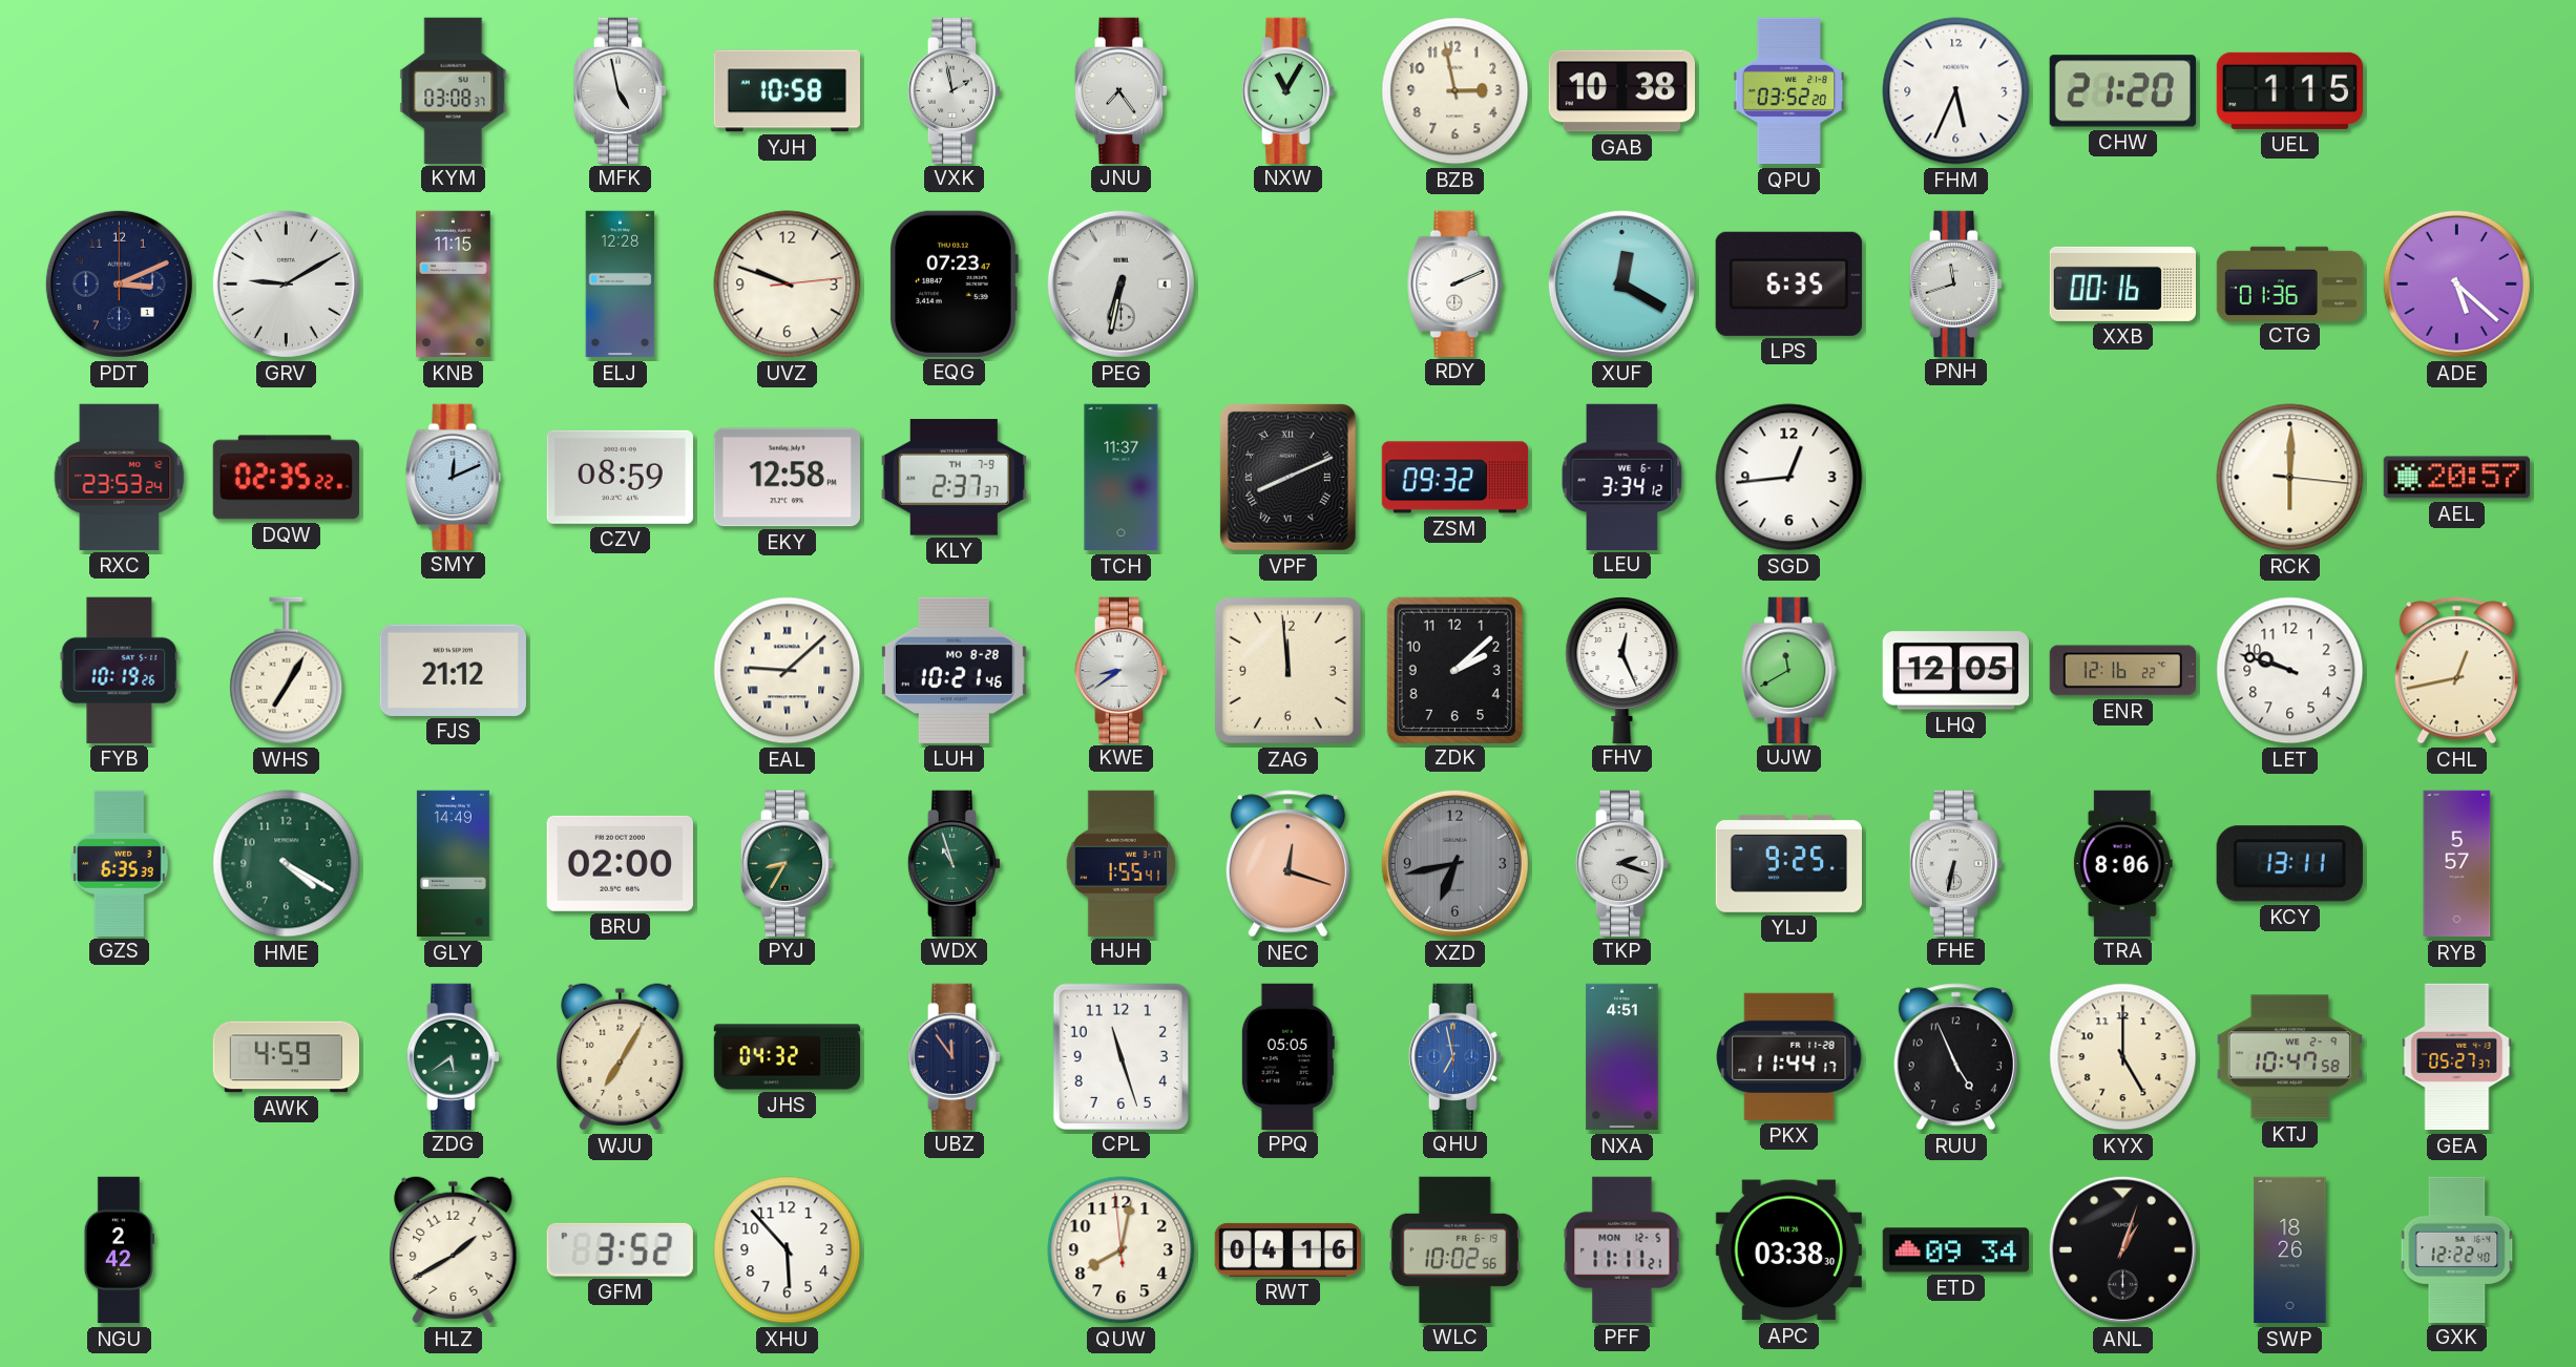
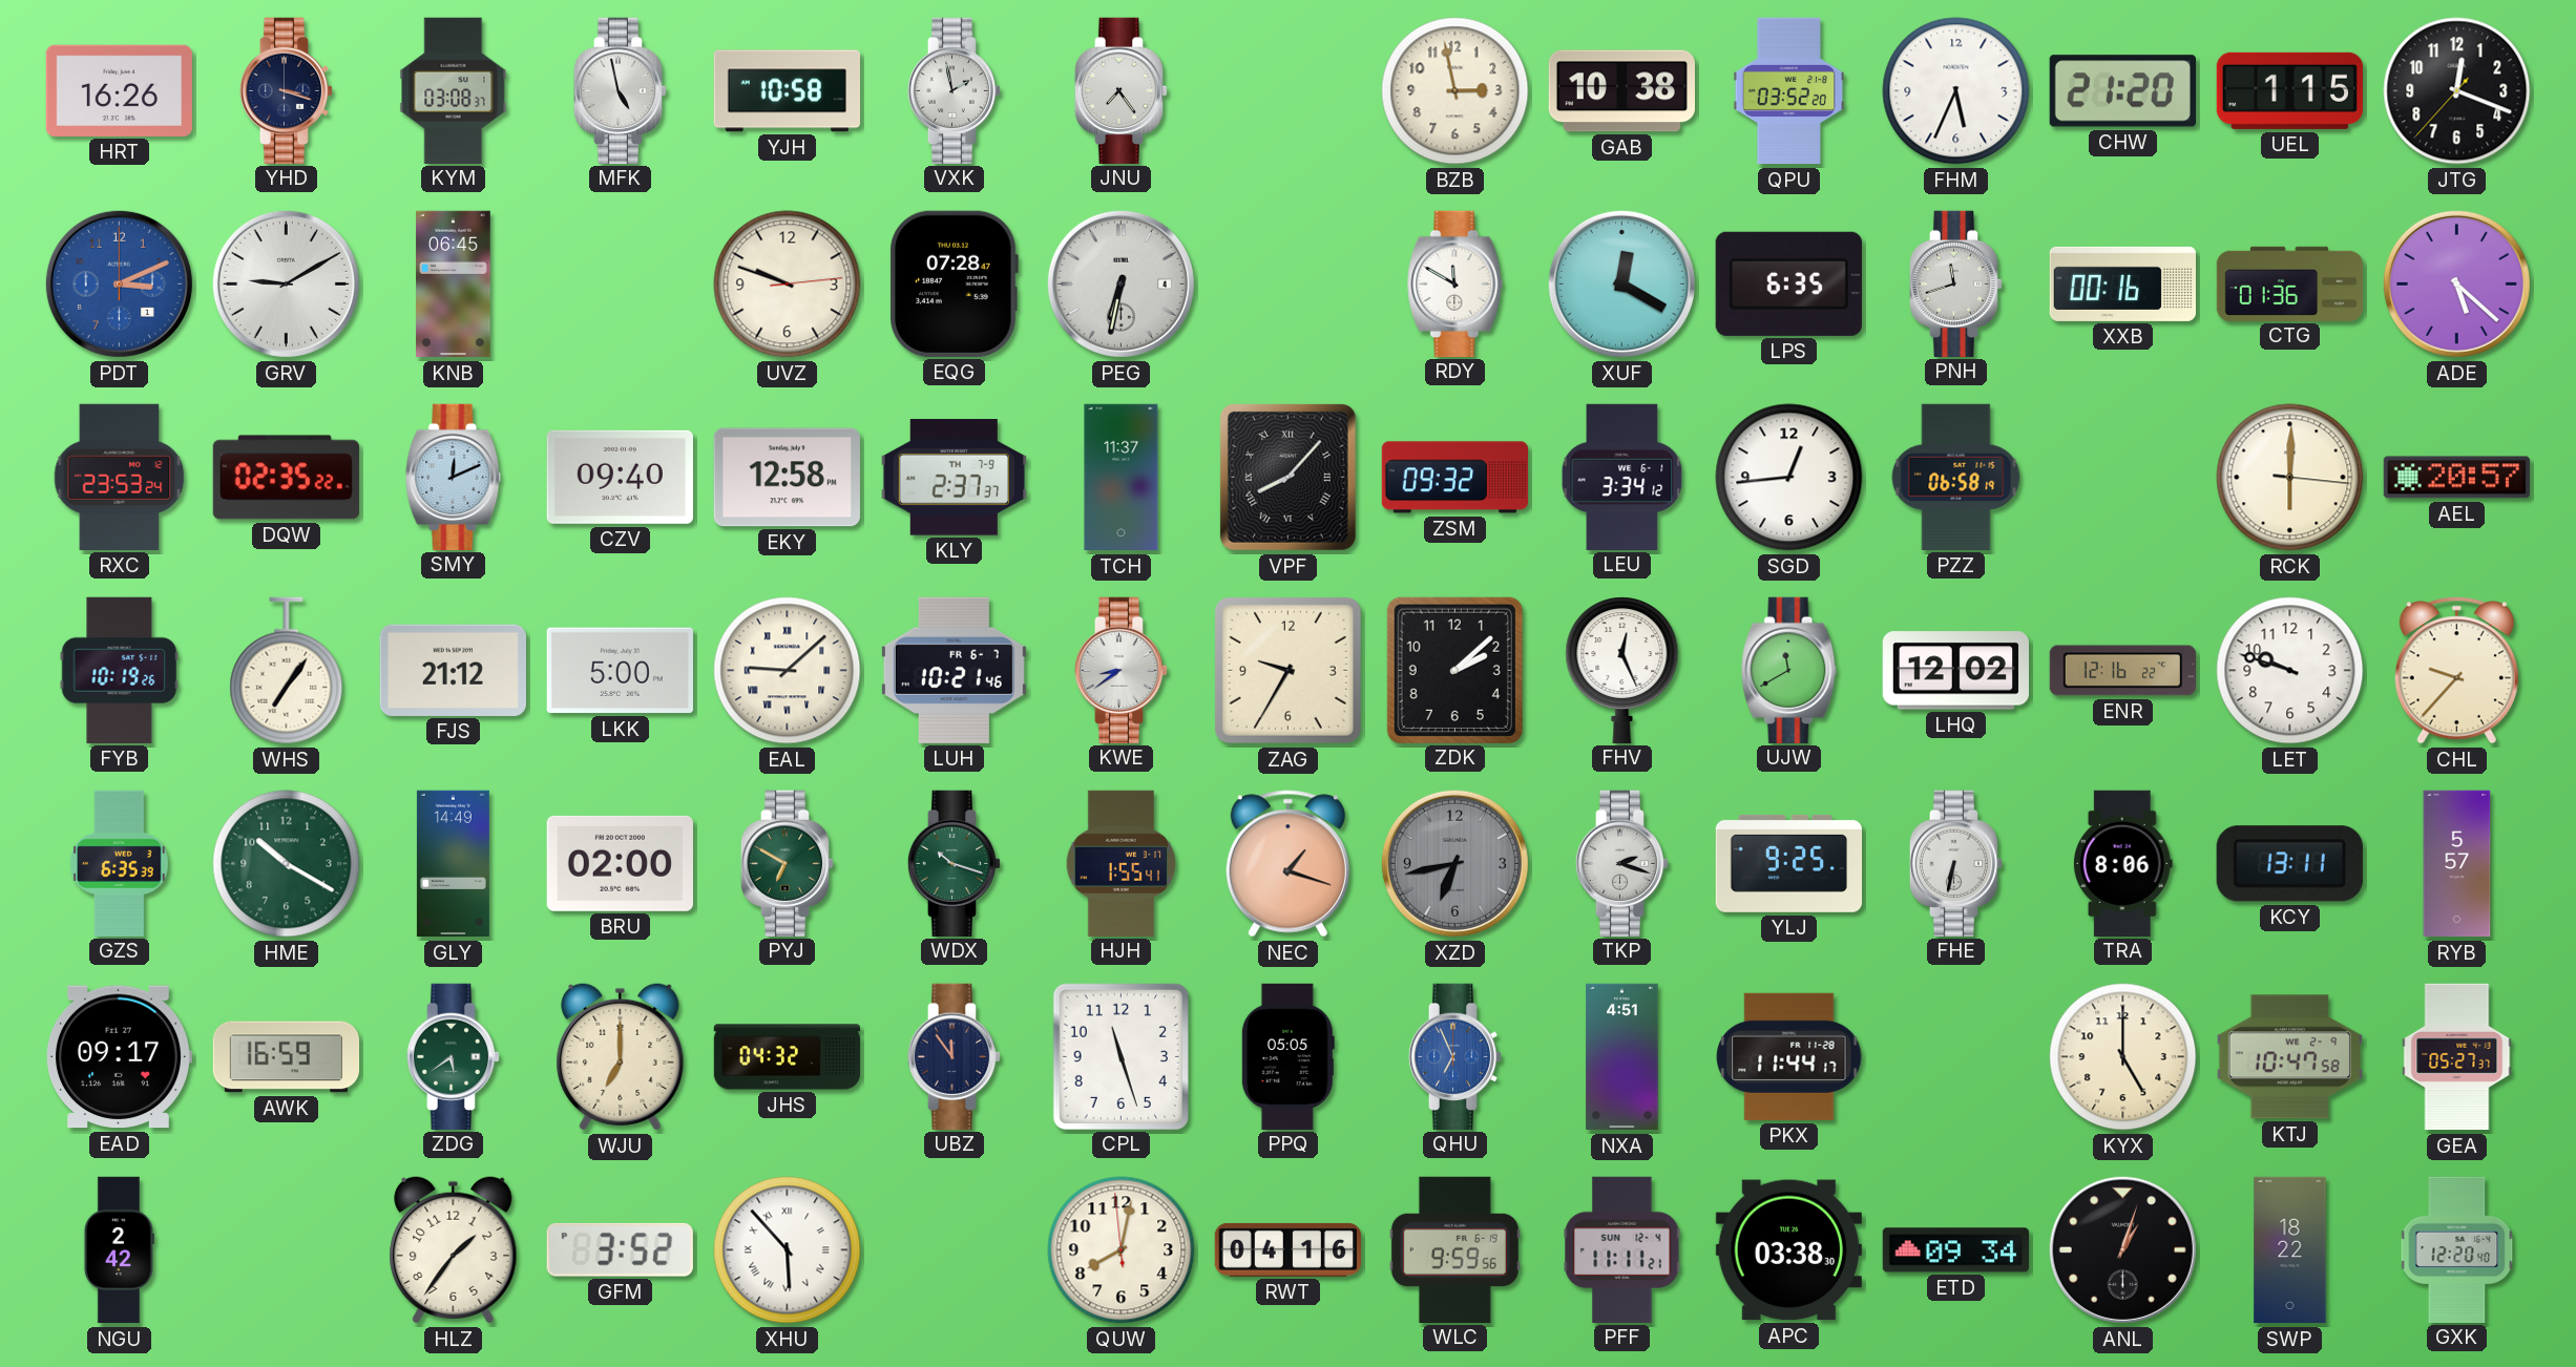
HRT: none -> 16:26 (119, 90)
YHD: none -> 3:18 (287, 90)
NXW: 11:05 -> none (1289, 90)
JTG: none -> 12:18 (2457, 91)
PDT dial: navy -> blue (119, 283)
KNB: 11:15 -> 06:45 (454, 285)
ELJ: 12:28 -> none (621, 285)
EQG: 07:23 -> 07:28 (954, 283)
RDY: 2:11 -> 11:50 (1455, 283)
CZV: 08:59 -> 09:40 (620, 477)
VPF: 8:11 -> 8:07 (1287, 477)
PZZ: none -> 06:58 (1956, 477)
WHS: 7:05 -> 7:06 (287, 671)
LKK: none -> 5:00 (620, 671)
LUH date: MO 8-28 -> FR 6-7 (954, 670)
ZAG: 11:59 -> 9:35 (1287, 670)
LHQ: 12:05 -> 12:02 (1955, 671)
CHL: 12:43 -> 9:37 (2456, 671)
HME: 4:20 -> 10:20 (287, 864)
PYJ: 8:35 -> 6:50 (788, 863)
WDX: 10:57 -> 10:18 (955, 863)
NEC: 12:18 -> 1:18 (1287, 864)
EAD: none -> 09:17 (119, 1057)
AWK: 4:59 -> 16:59 (287, 1057)
WJU: 7:05 -> 7:00 (621, 1057)
QHU: 6:58 -> 6:56 (1455, 1056)
RUU: 4:56 -> none (1955, 1057)
HLZ: 1:40 -> 1:36 (454, 1250)
XHU numerals: Arabic -> Roman (788, 1250)
WLC: 10:02 -> 9:59 (1454, 1249)
PFF date: MON 12-5 -> SUN 12-4 (1622, 1249)
SWP: 18:26 -> 18:22 (2290, 1250)
GXK: 12:22 -> 12:20 (2457, 1249)
